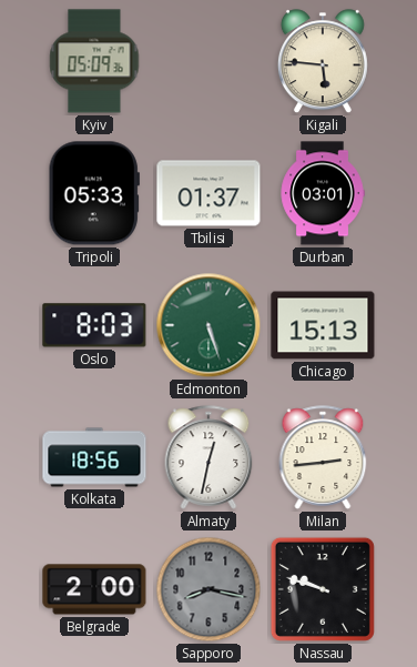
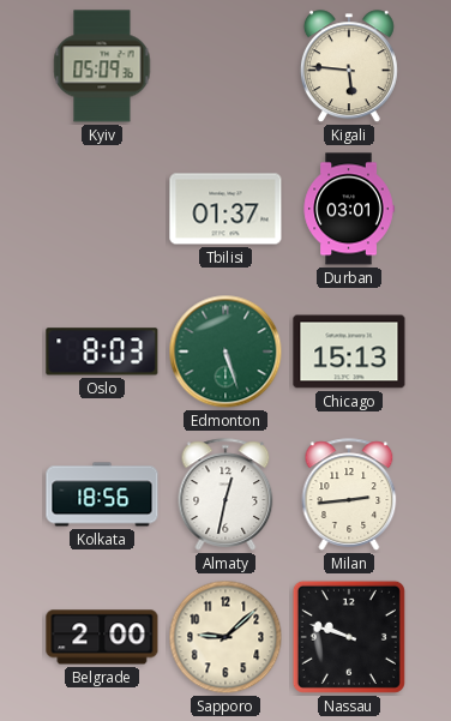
Tripoli: 05:33 -> none (94, 193)
Sapporo: 8:17 -> 9:08 (225, 637)
Sapporo dial: grey -> cream (225, 637)
